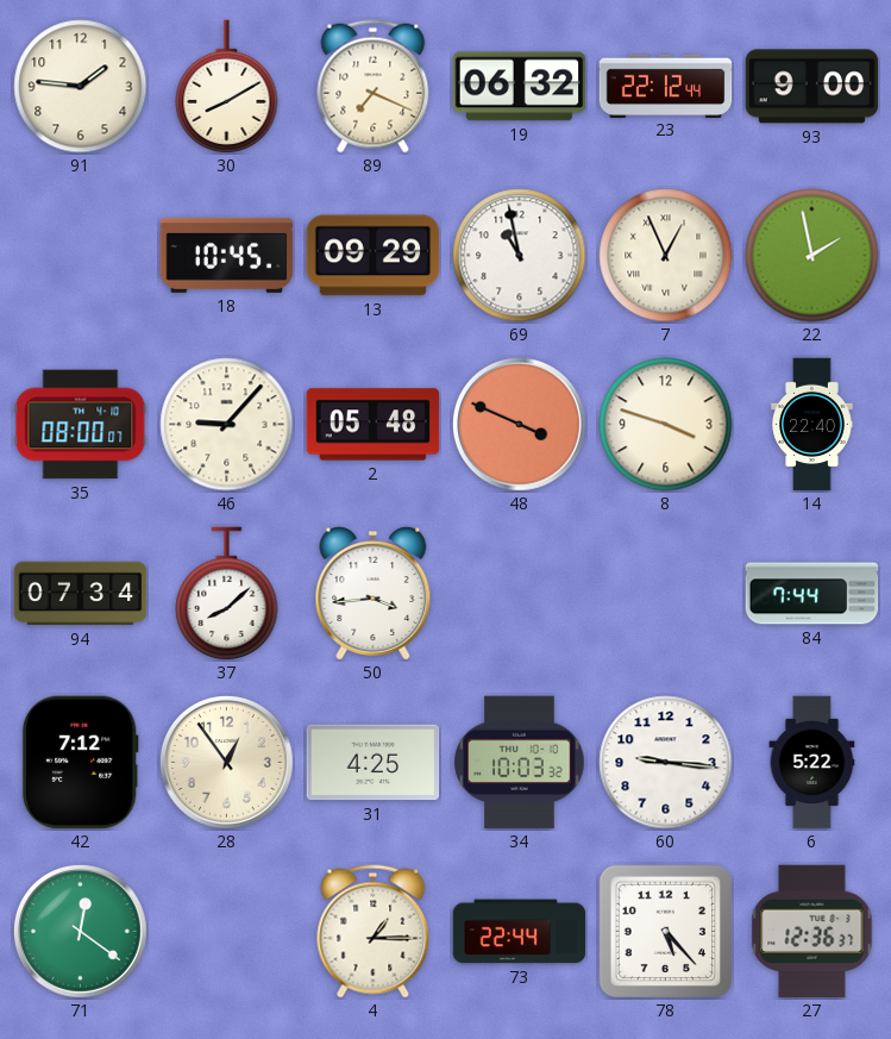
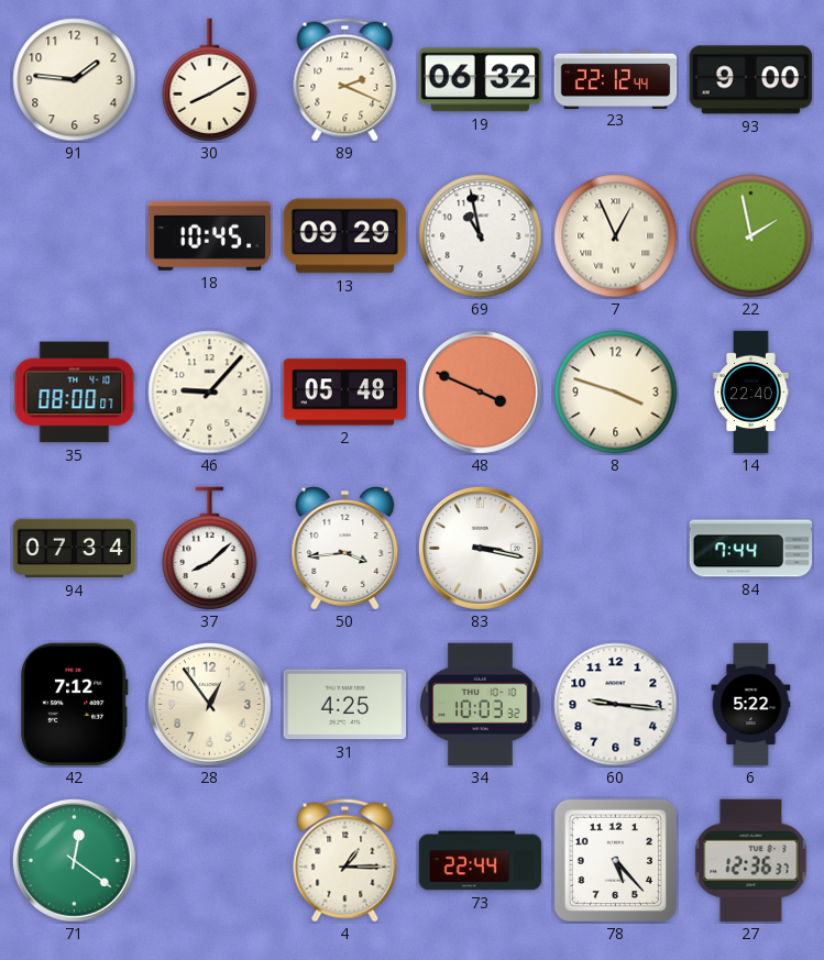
89: 7:19 -> 2:19 (345, 80)
83: none -> 3:17 (480, 548)
